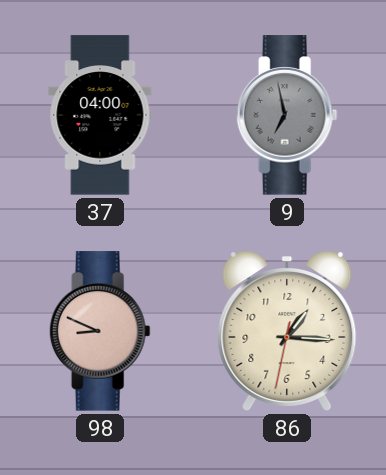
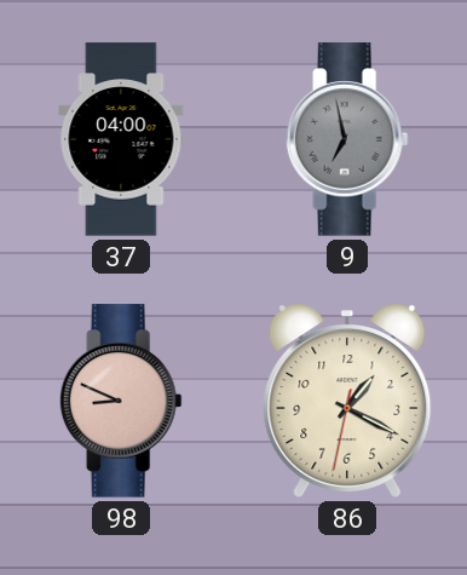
86: 1:15 -> 1:19 (347, 402)
